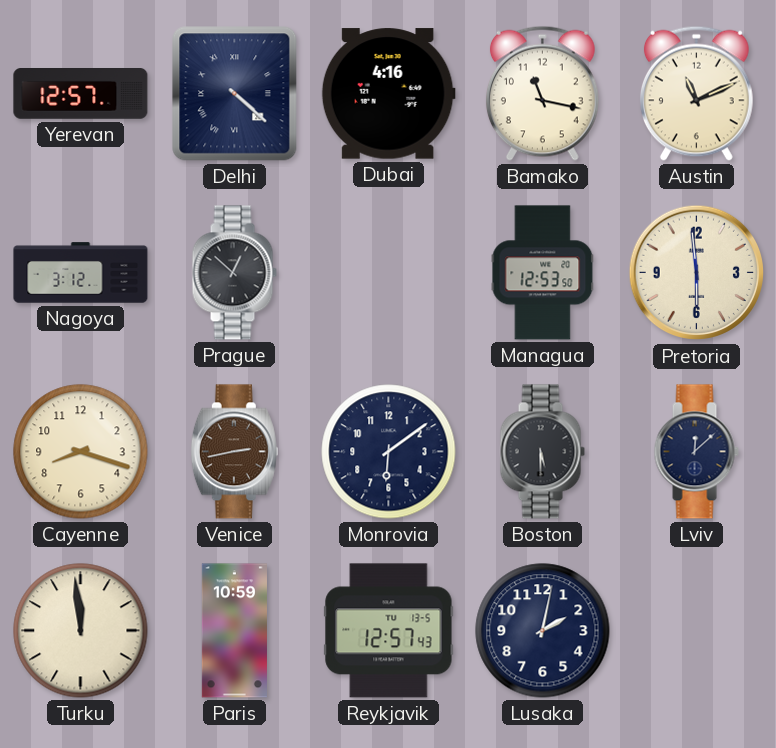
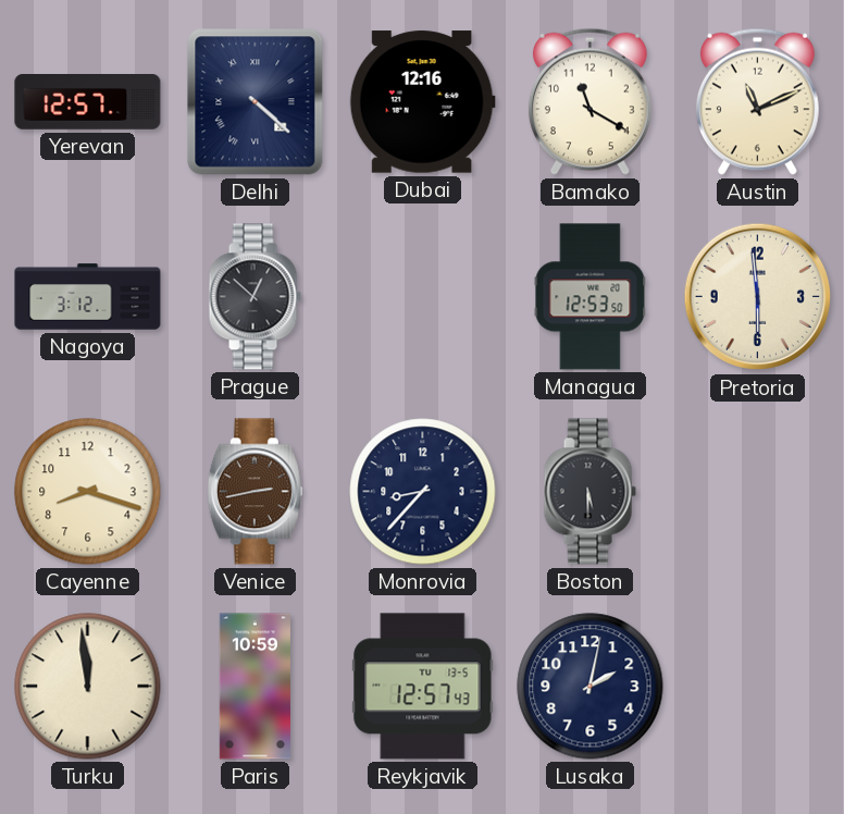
Dubai: 4:16 -> 12:16 (422, 102)
Bamako: 11:17 -> 11:20 (589, 101)
Monrovia: 6:09 -> 8:37 (423, 492)
Lviv: 12:08 -> none (696, 452)
